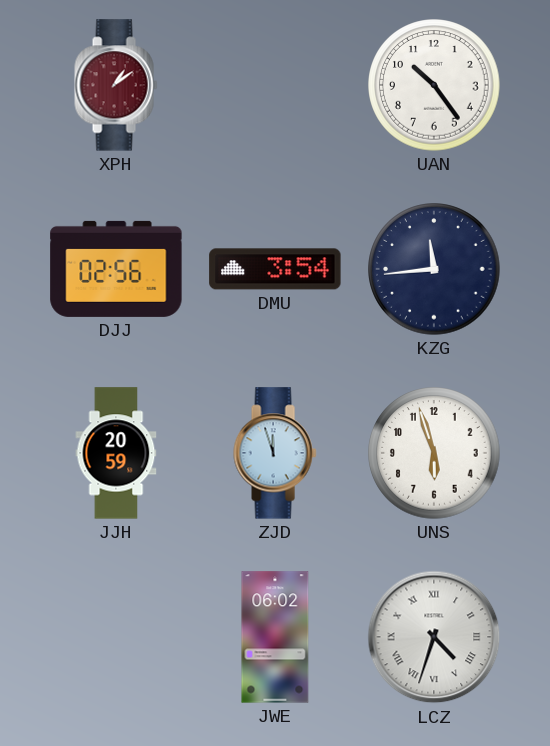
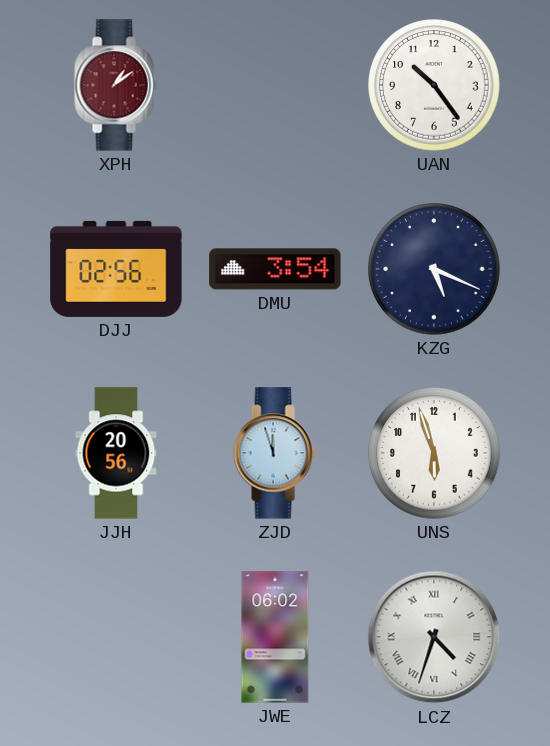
KZG: 11:44 -> 5:19 (434, 269)
JJH: 20:59 -> 20:56 (116, 453)
